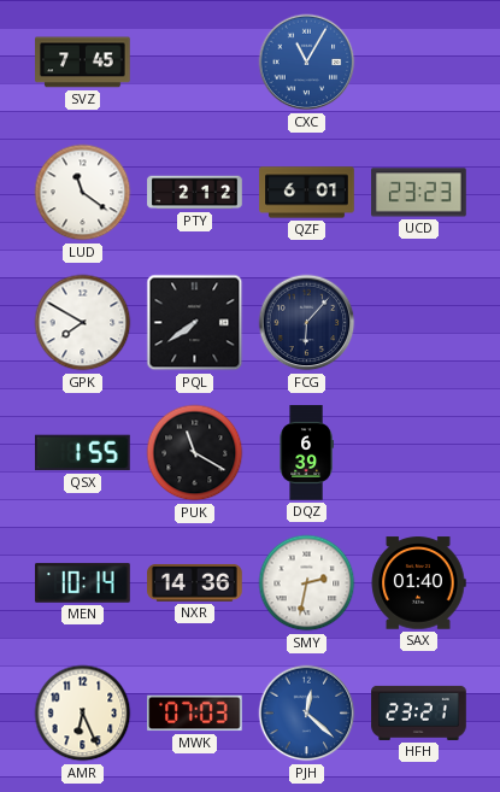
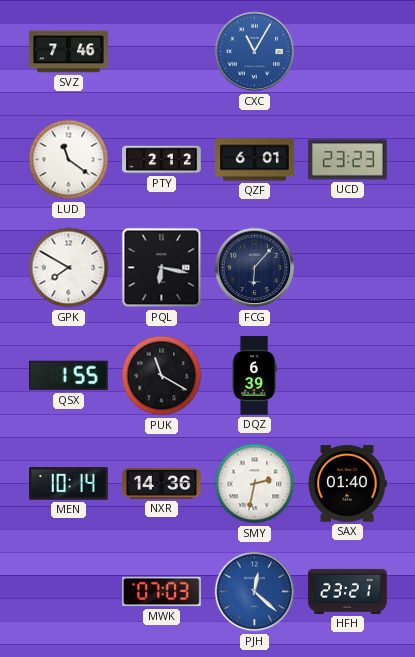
SVZ: 7:45 -> 7:46 (69, 52)
PQL: 7:39 -> 6:17 (162, 268)
AMR: 6:26 -> none (83, 714)
